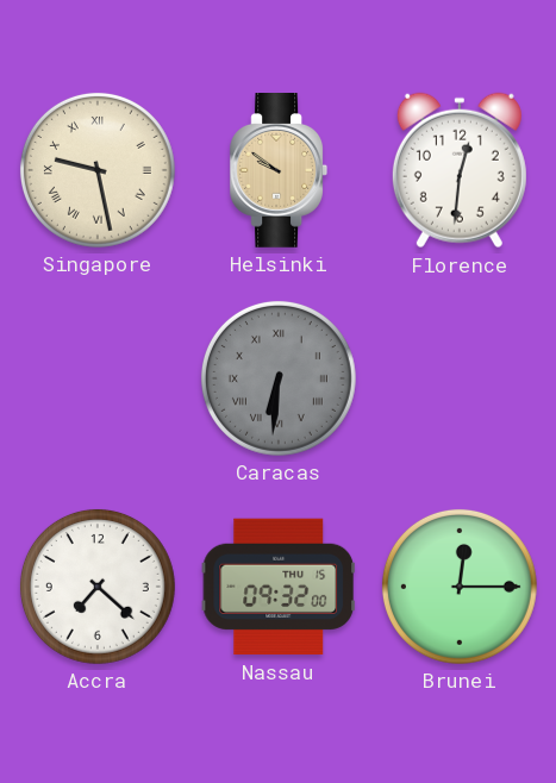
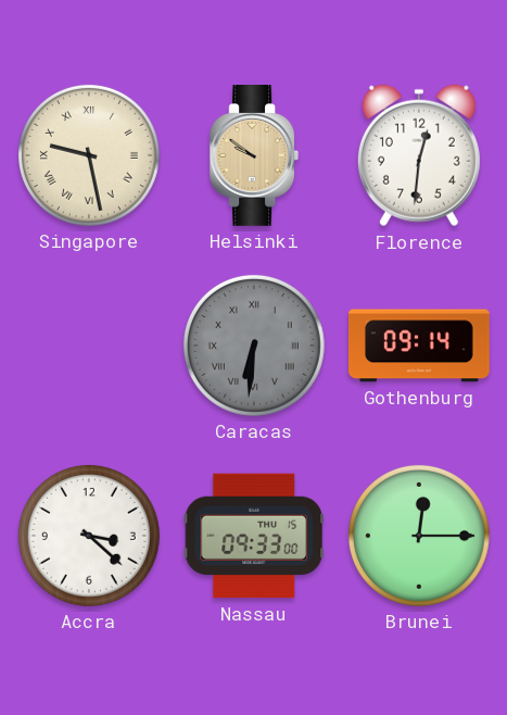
Gothenburg: none -> 09:14 (420, 346)
Accra: 7:22 -> 3:22 (89, 536)
Nassau: 09:32 -> 09:33 (254, 536)
